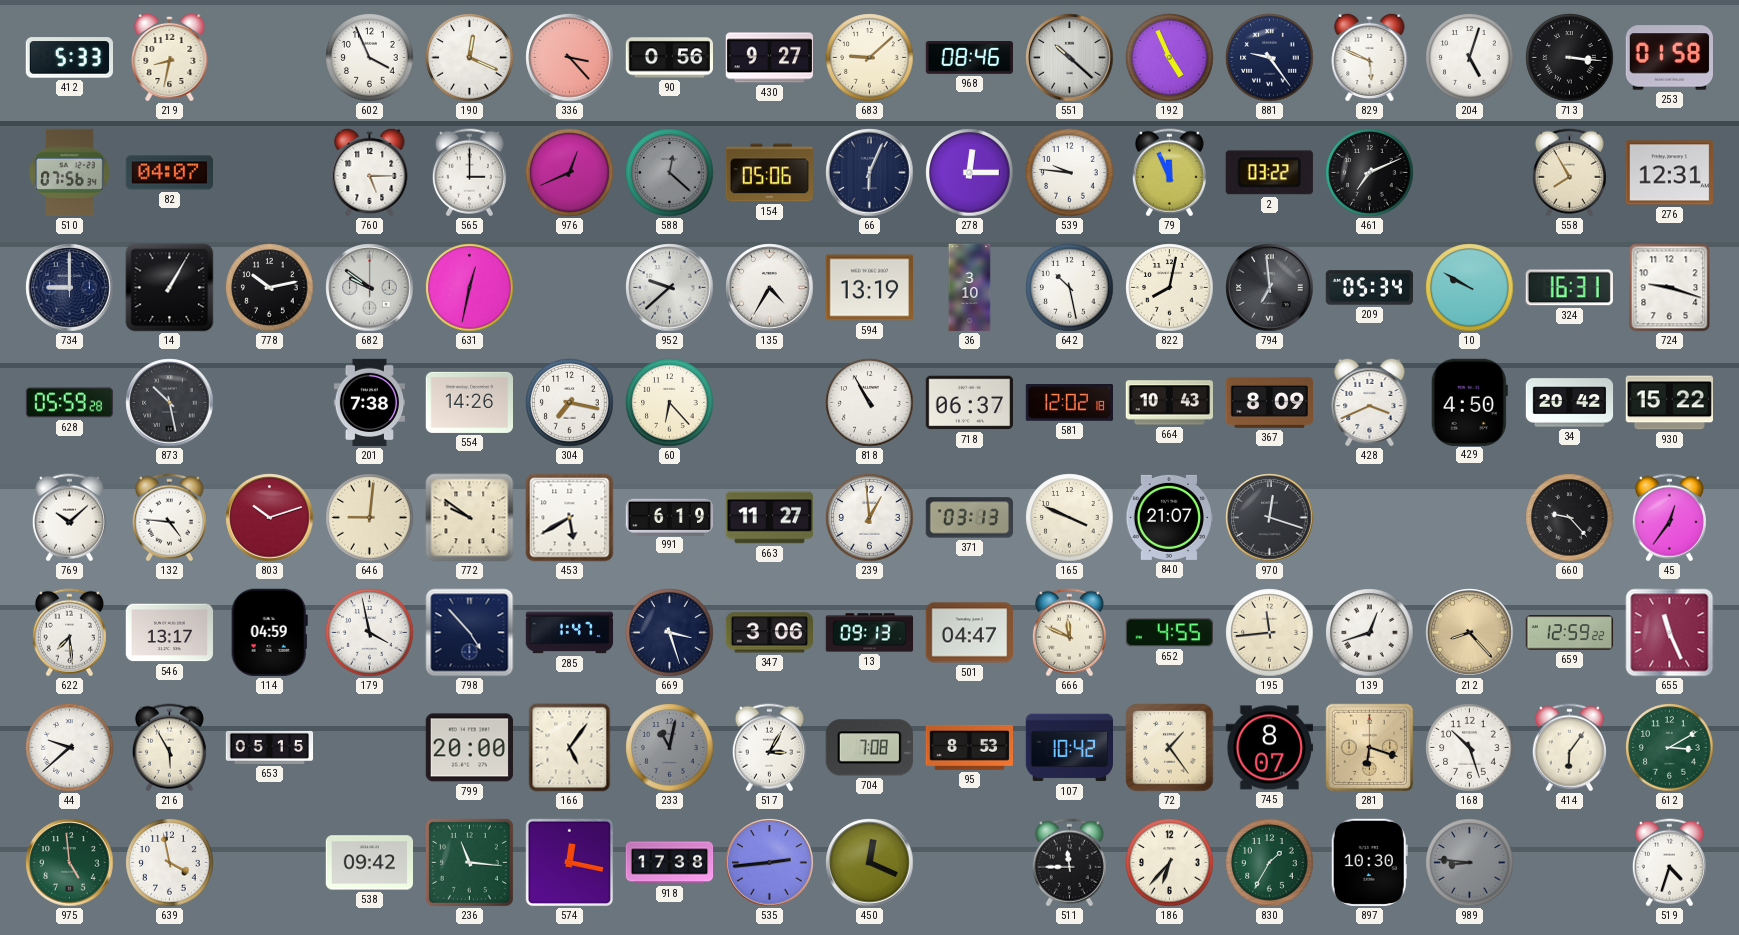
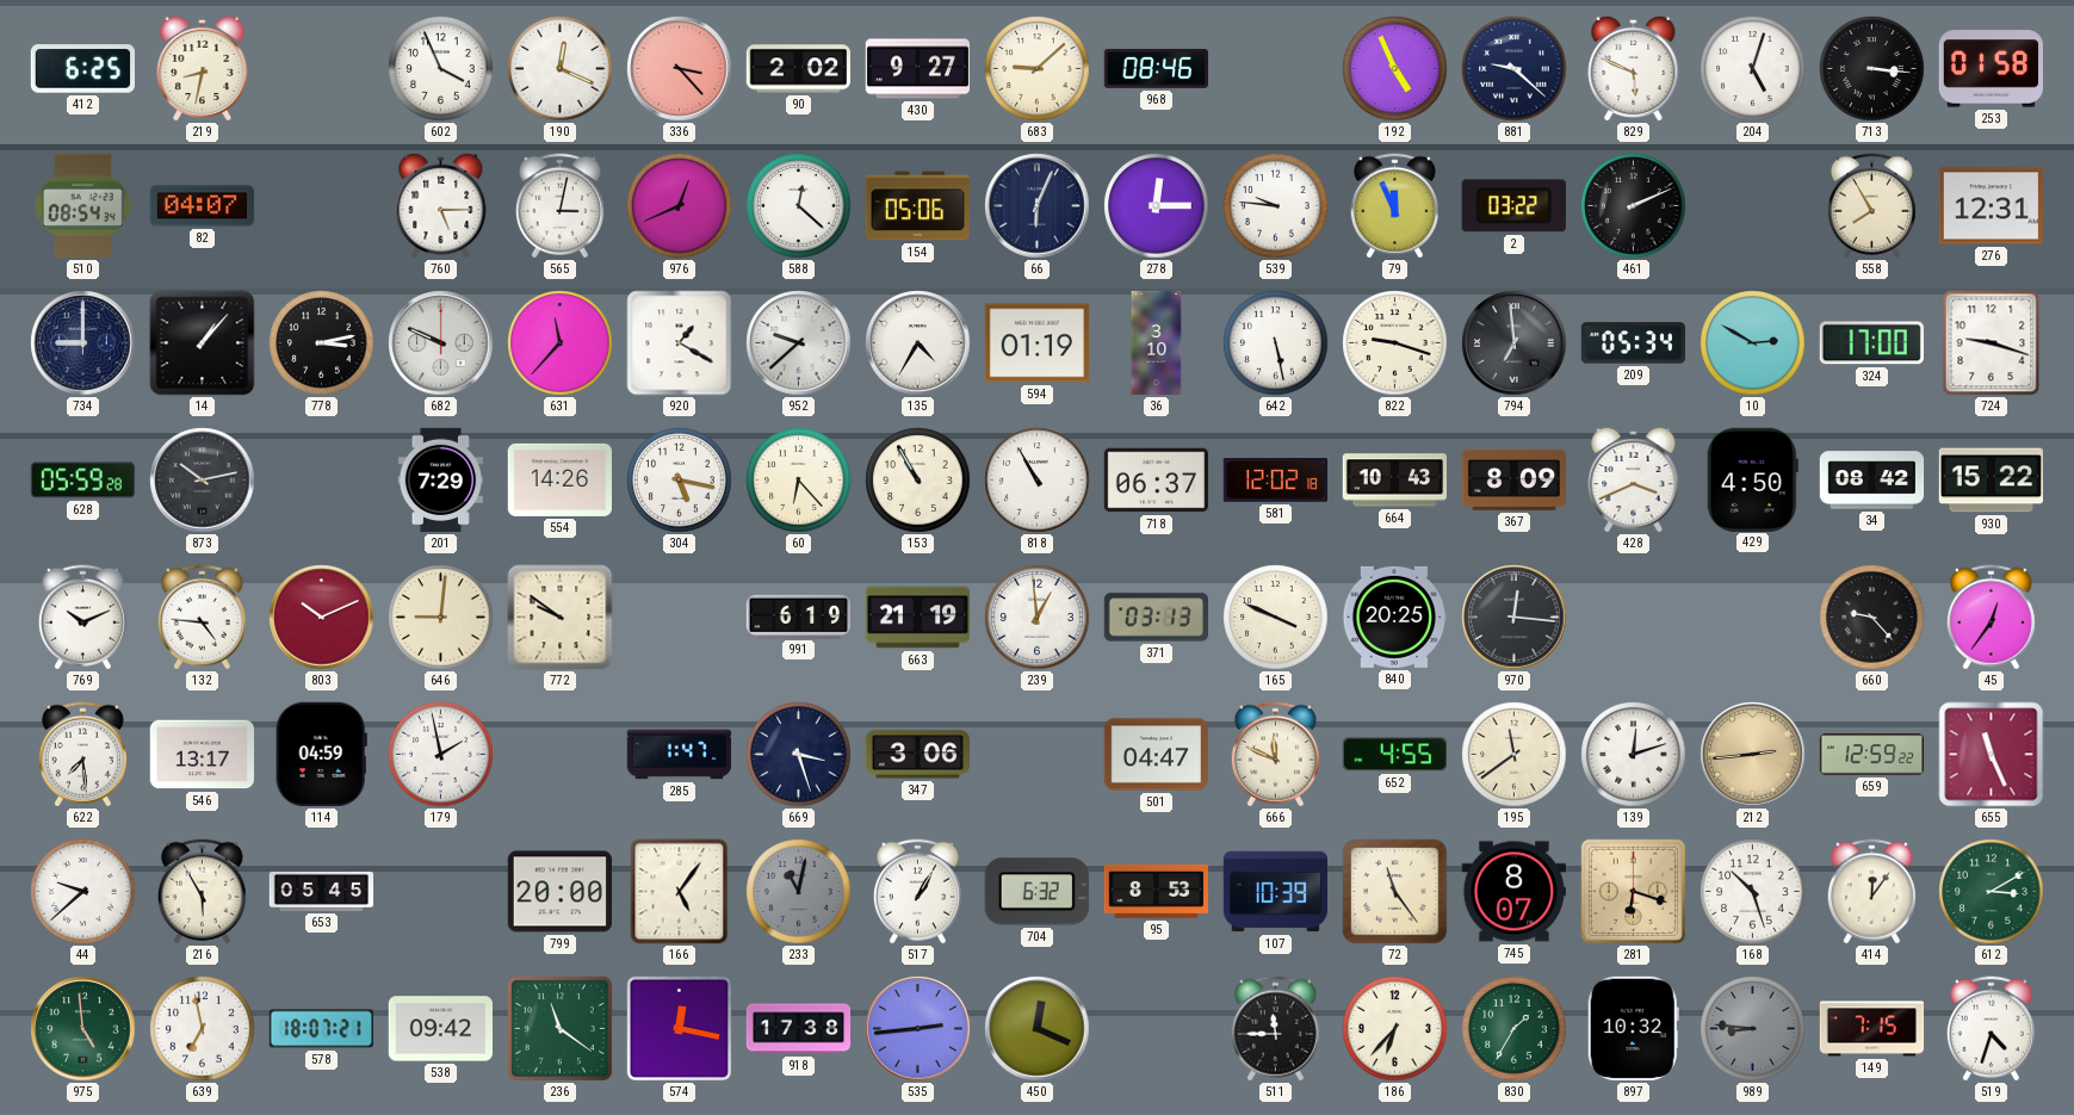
412: 5:33 -> 6:25 (82, 69)
90: 0:56 -> 2:02 (798, 69)
551: 10:22 -> none (1070, 58)
881: 9:24 -> 9:22 (1515, 69)
510: 07:56 -> 08:54 (83, 206)
565: 3:00 -> 3:02 (559, 206)
588 dial: grey -> white (799, 206)
461: 7:11 -> 2:11 (1634, 206)
14: 1:05 -> 1:07 (203, 343)
778: 10:13 -> 3:13 (322, 343)
682: 9:51 -> 9:49 (441, 343)
631: 12:32 -> 11:37 (561, 343)
920: none -> 1:20 (680, 343)
594: 13:19 -> 01:19 (1036, 343)
642: 10:28 -> 5:28 (1276, 343)
822: 8:02 -> 9:18 (1395, 343)
10: 9:50 -> 2:50 (1753, 343)
324: 16:31 -> 17:00 (1871, 343)
873: 10:28 -> 10:13 (203, 481)
201: 7:38 -> 7:29 (440, 481)
304: 7:17 -> 5:17 (680, 481)
153: none -> 10:55 (918, 481)
34: 20:42 -> 08:42 (1872, 481)
769: 10:08 -> 10:11 (82, 618)
803: 10:12 -> 10:11 (322, 618)
453: 5:40 -> none (570, 518)
663: 11:27 -> 21:19 (918, 618)
840: 21:07 -> 20:25 (1394, 617)
970: 12:18 -> 12:16 (1515, 618)
179: 3:58 -> 1:58 (441, 755)
798: 4:53 -> none (470, 633)
13: 09:13 -> none (870, 633)
195: 11:44 -> 11:39 (1515, 755)
139: 12:42 -> 12:12 (1634, 755)
212: 8:23 -> 2:44 (1753, 755)
653: 05:15 -> 05:45 (322, 891)
517: 3:05 -> 1:05 (917, 892)
704: 7:08 -> 6:32 (1036, 892)
107: 10:42 -> 10:39 (1275, 892)
72: 1:24 -> 11:24 (1395, 892)
414: 6:06 -> 12:06 (1871, 892)
639: 3:58 -> 6:58 (203, 1029)
578: none -> 18:07 (321, 1029)
236: 11:16 -> 11:21 (559, 1028)
897: 10:30 -> 10:32 (1633, 1028)
149: none -> 7:15 (1872, 1029)
